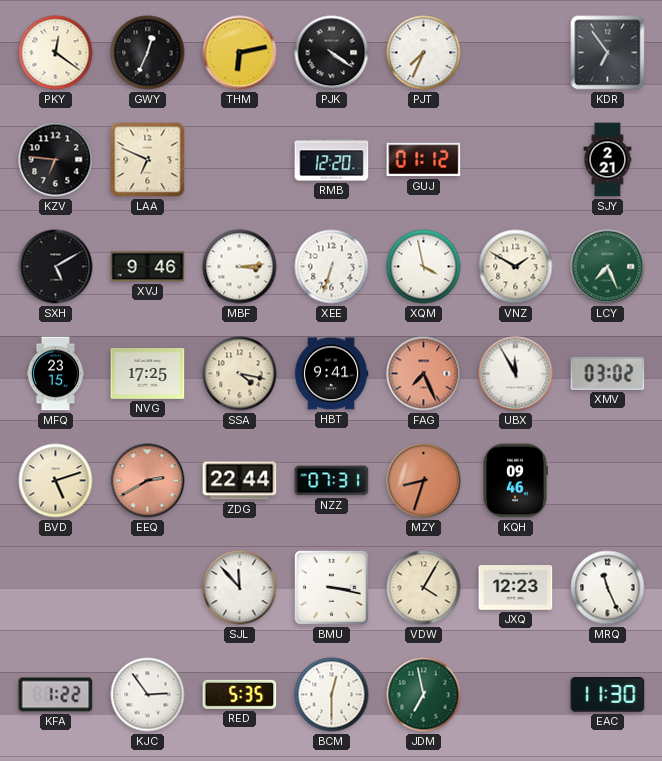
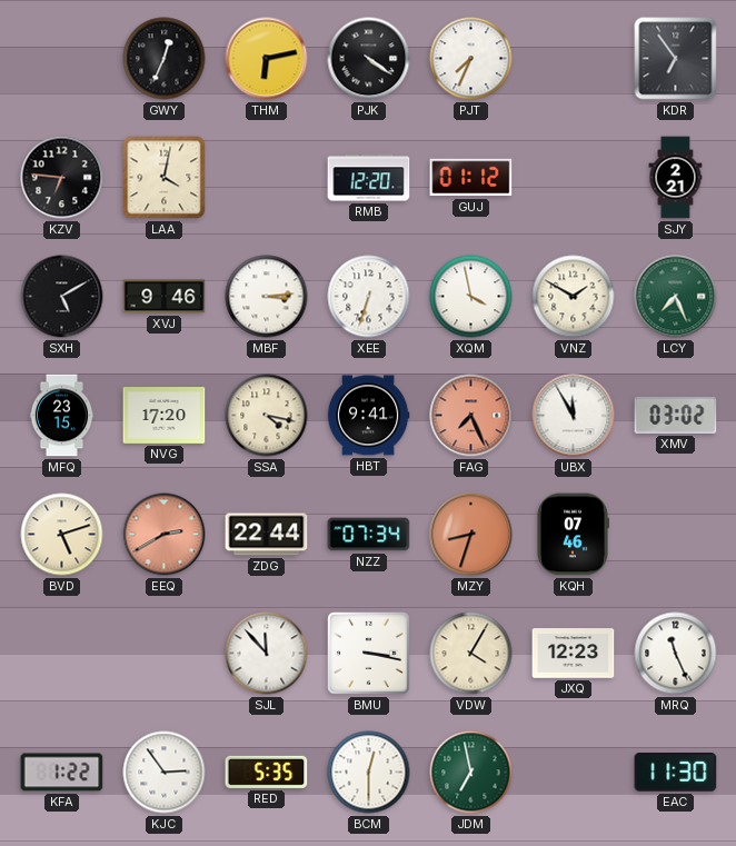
PKY: 12:21 -> none (56, 53)
LAA: 6:49 -> 4:02 (165, 178)
NVG: 17:25 -> 17:20 (165, 416)
NZZ: 07:31 -> 07:34 (369, 535)
KQH: 09:46 -> 07:46 (573, 535)
